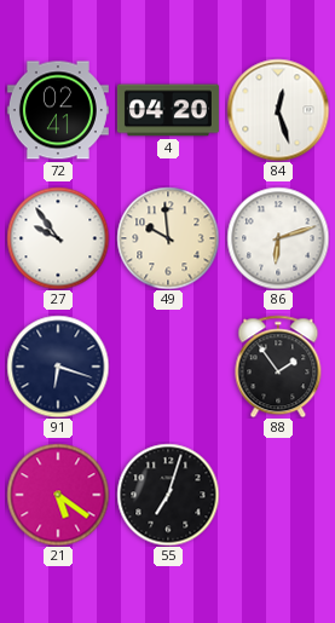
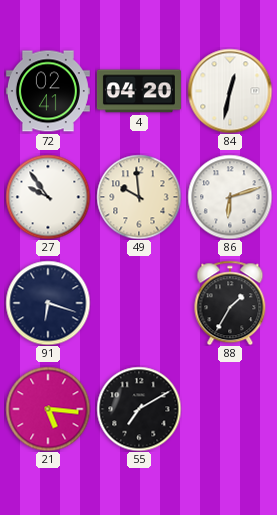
84: 12:27 -> 12:32 (230, 91)
88: 1:54 -> 1:35 (230, 303)
21: 5:21 -> 5:16 (48, 409)
55: 7:03 -> 7:10 (139, 409)
